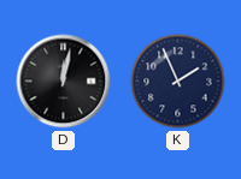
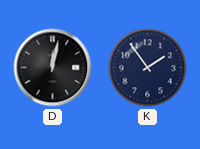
K: 1:56 -> 1:54 (148, 68)
